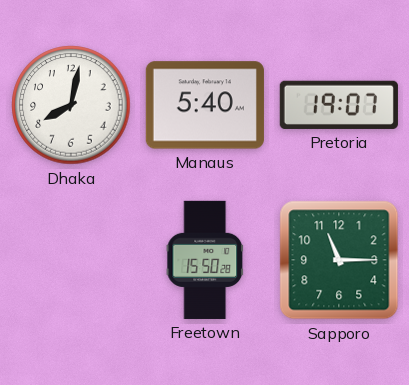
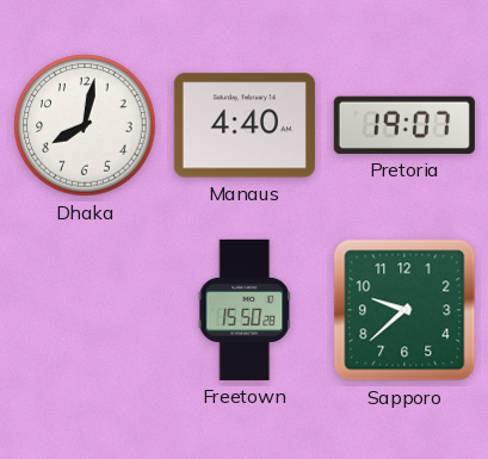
Manaus: 5:40 -> 4:40 (245, 125)
Sapporo: 11:15 -> 9:38 (404, 310)
